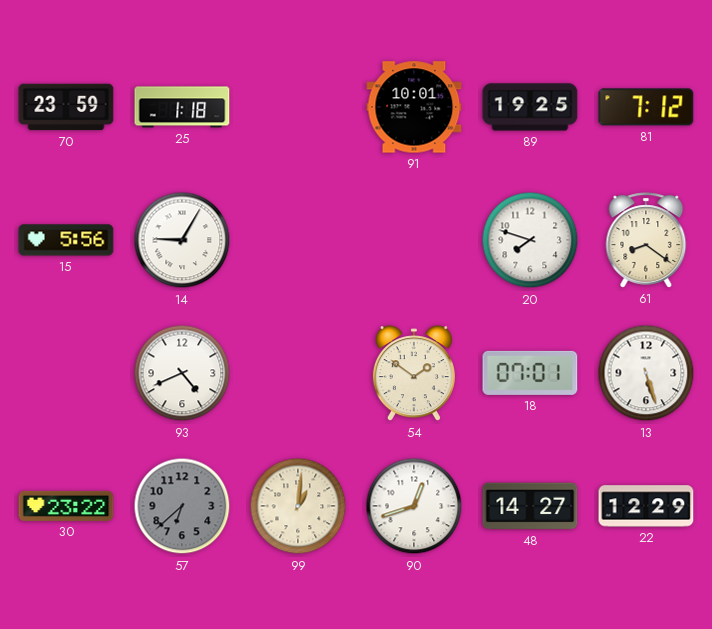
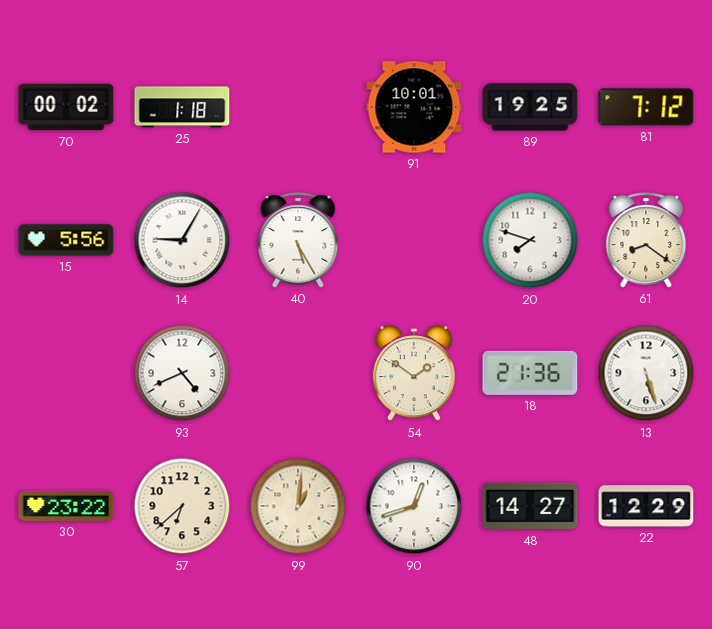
70: 23:59 -> 00:02 (66, 107)
40: none -> 5:25 (298, 240)
18: 07:01 -> 21:36 (530, 373)
57 dial: grey -> cream (182, 506)
